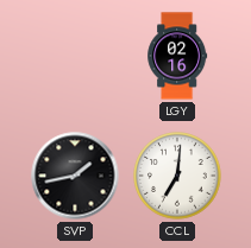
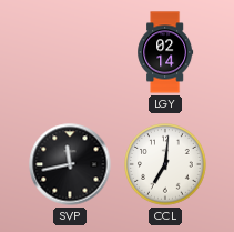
LGY: 02:16 -> 02:14 (165, 52)
SVP: 1:43 -> 11:43 (70, 164)
